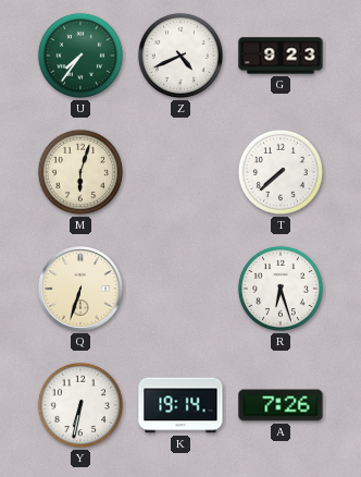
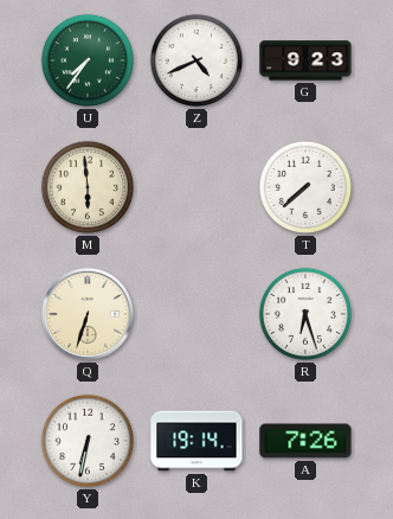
M: 6:03 -> 5:59 (88, 187)
